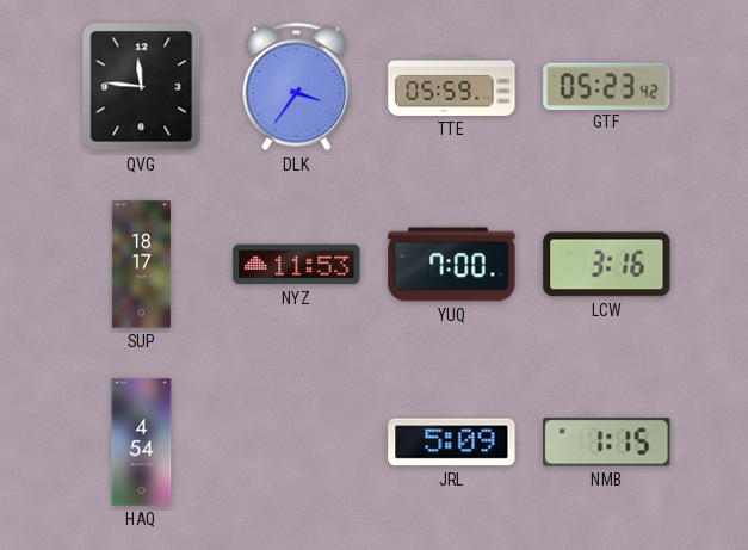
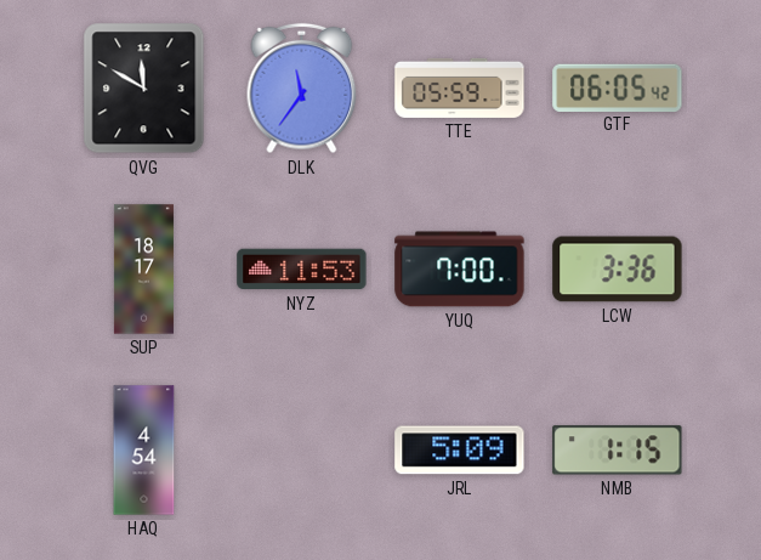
QVG: 11:46 -> 11:50 (144, 89)
DLK: 3:36 -> 11:36 (302, 89)
GTF: 05:23 -> 06:05 (618, 87)
LCW: 3:16 -> 3:36 (618, 270)
